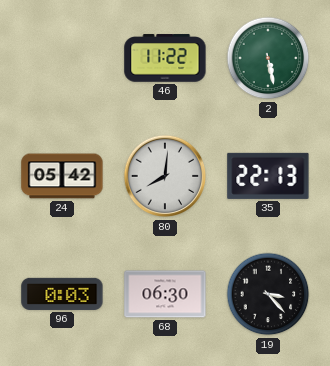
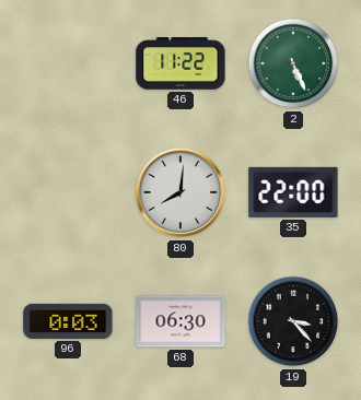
2: 5:28 -> 5:26 (293, 63)
24: 05:42 -> none (62, 176)
35: 22:13 -> 22:00 (293, 192)
